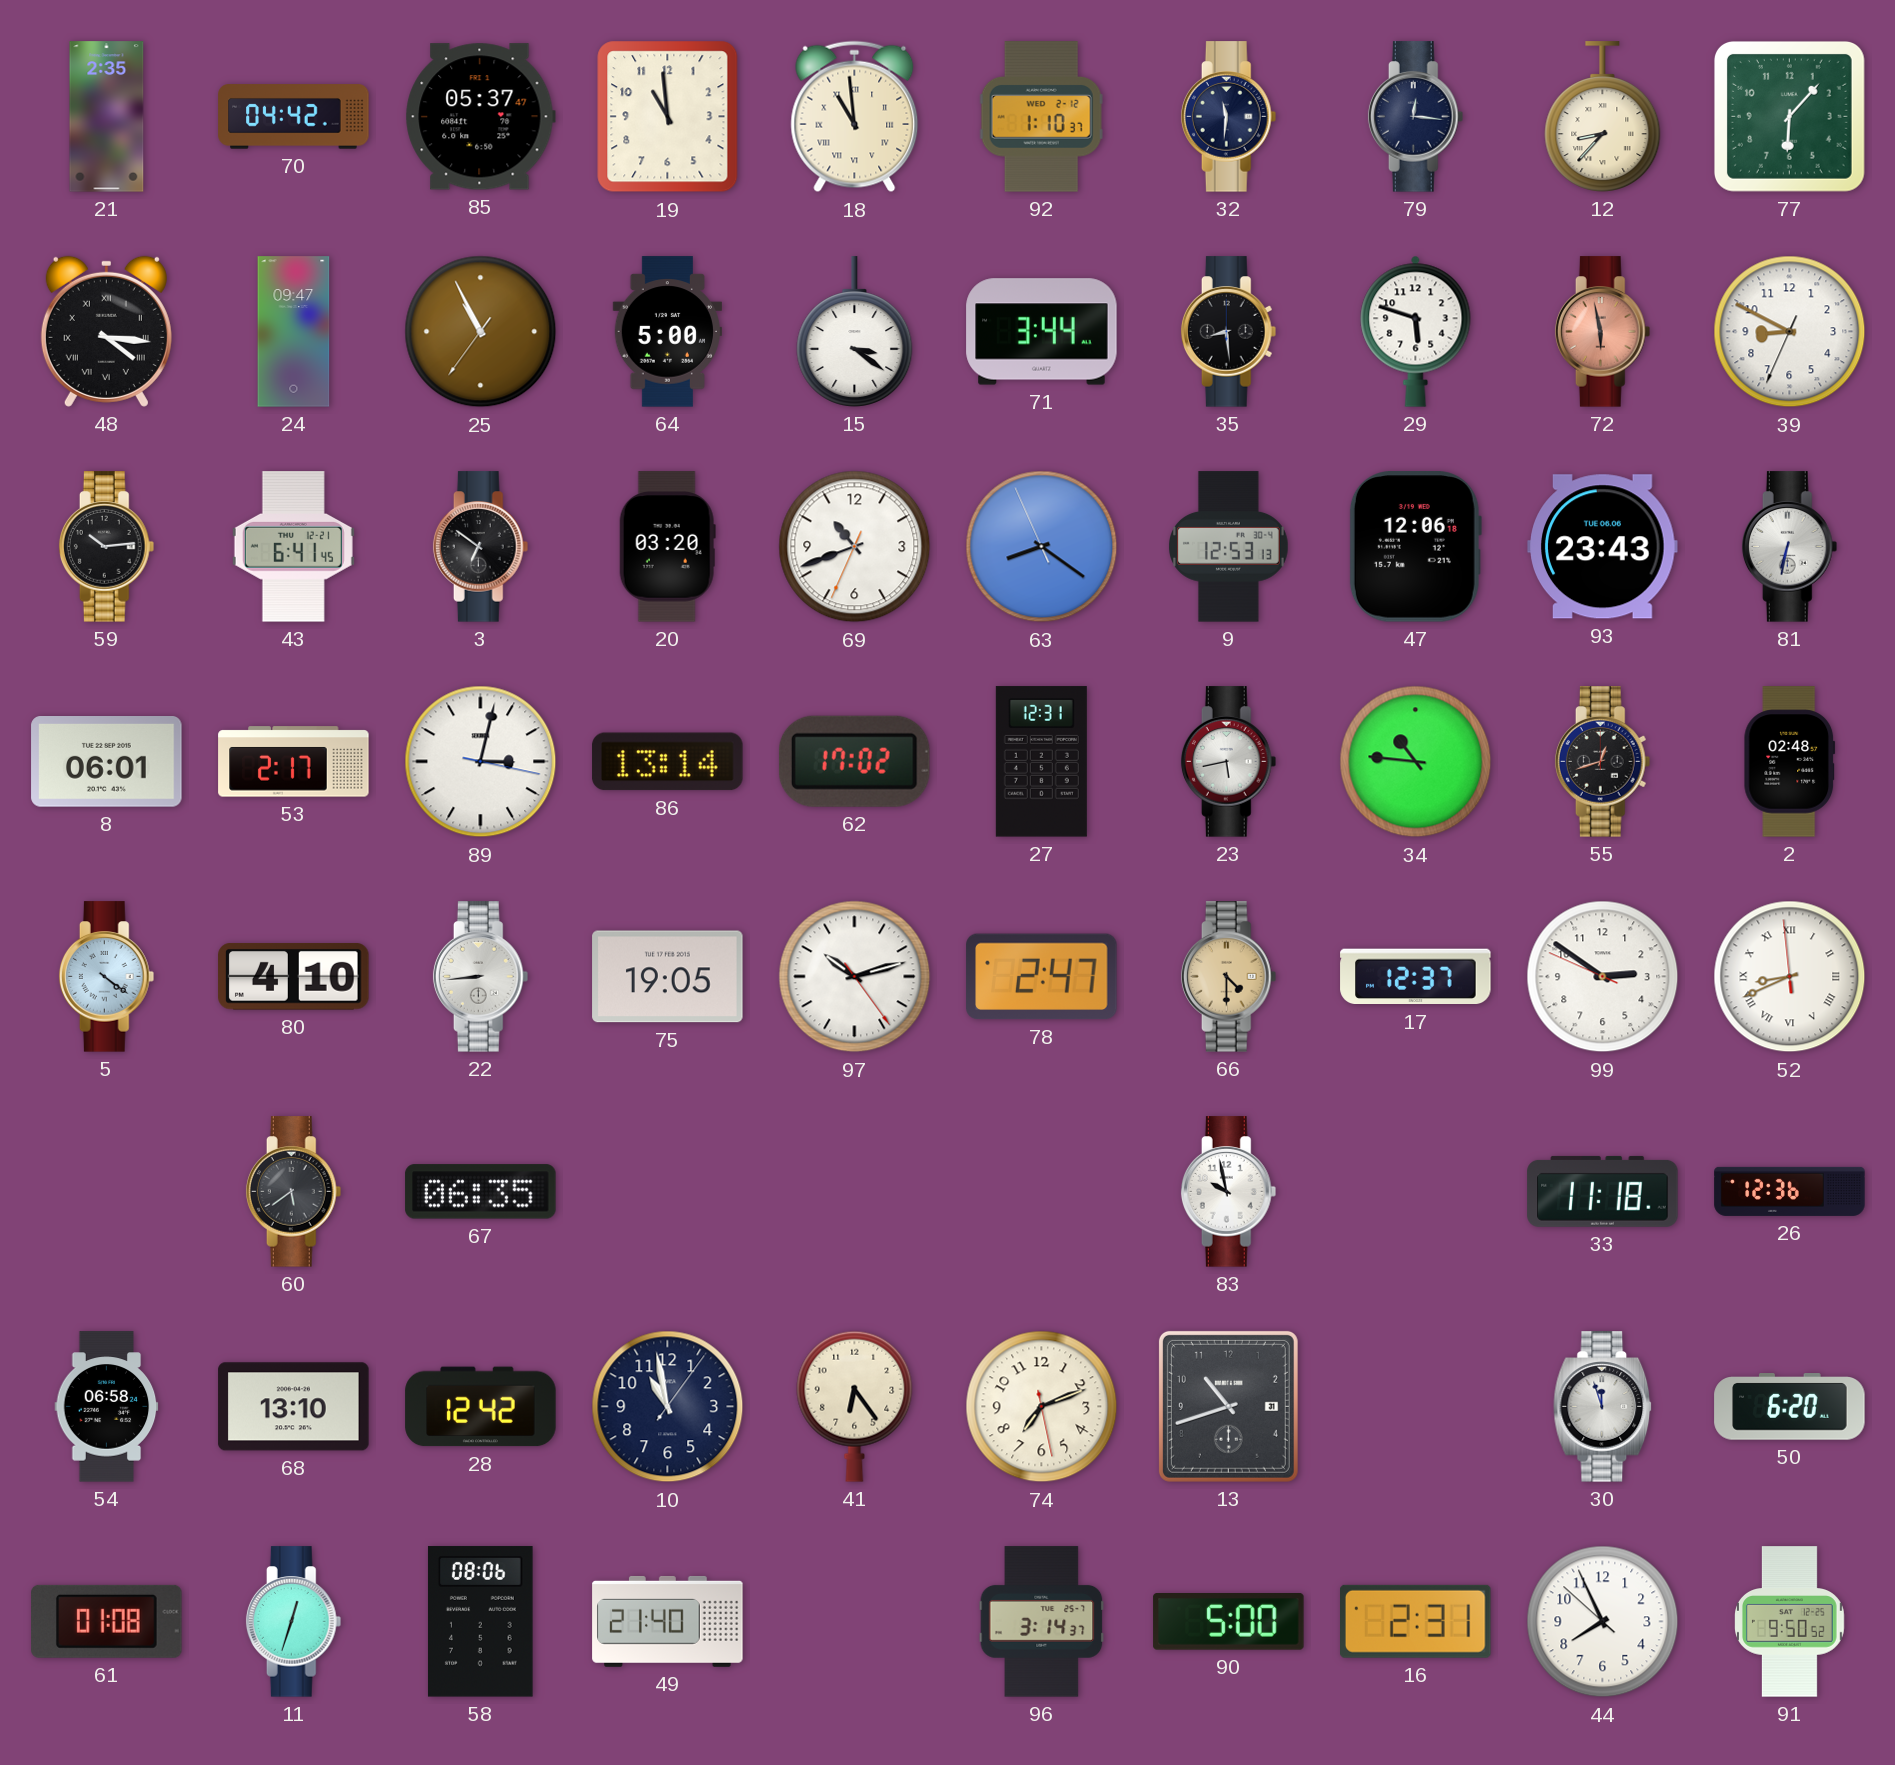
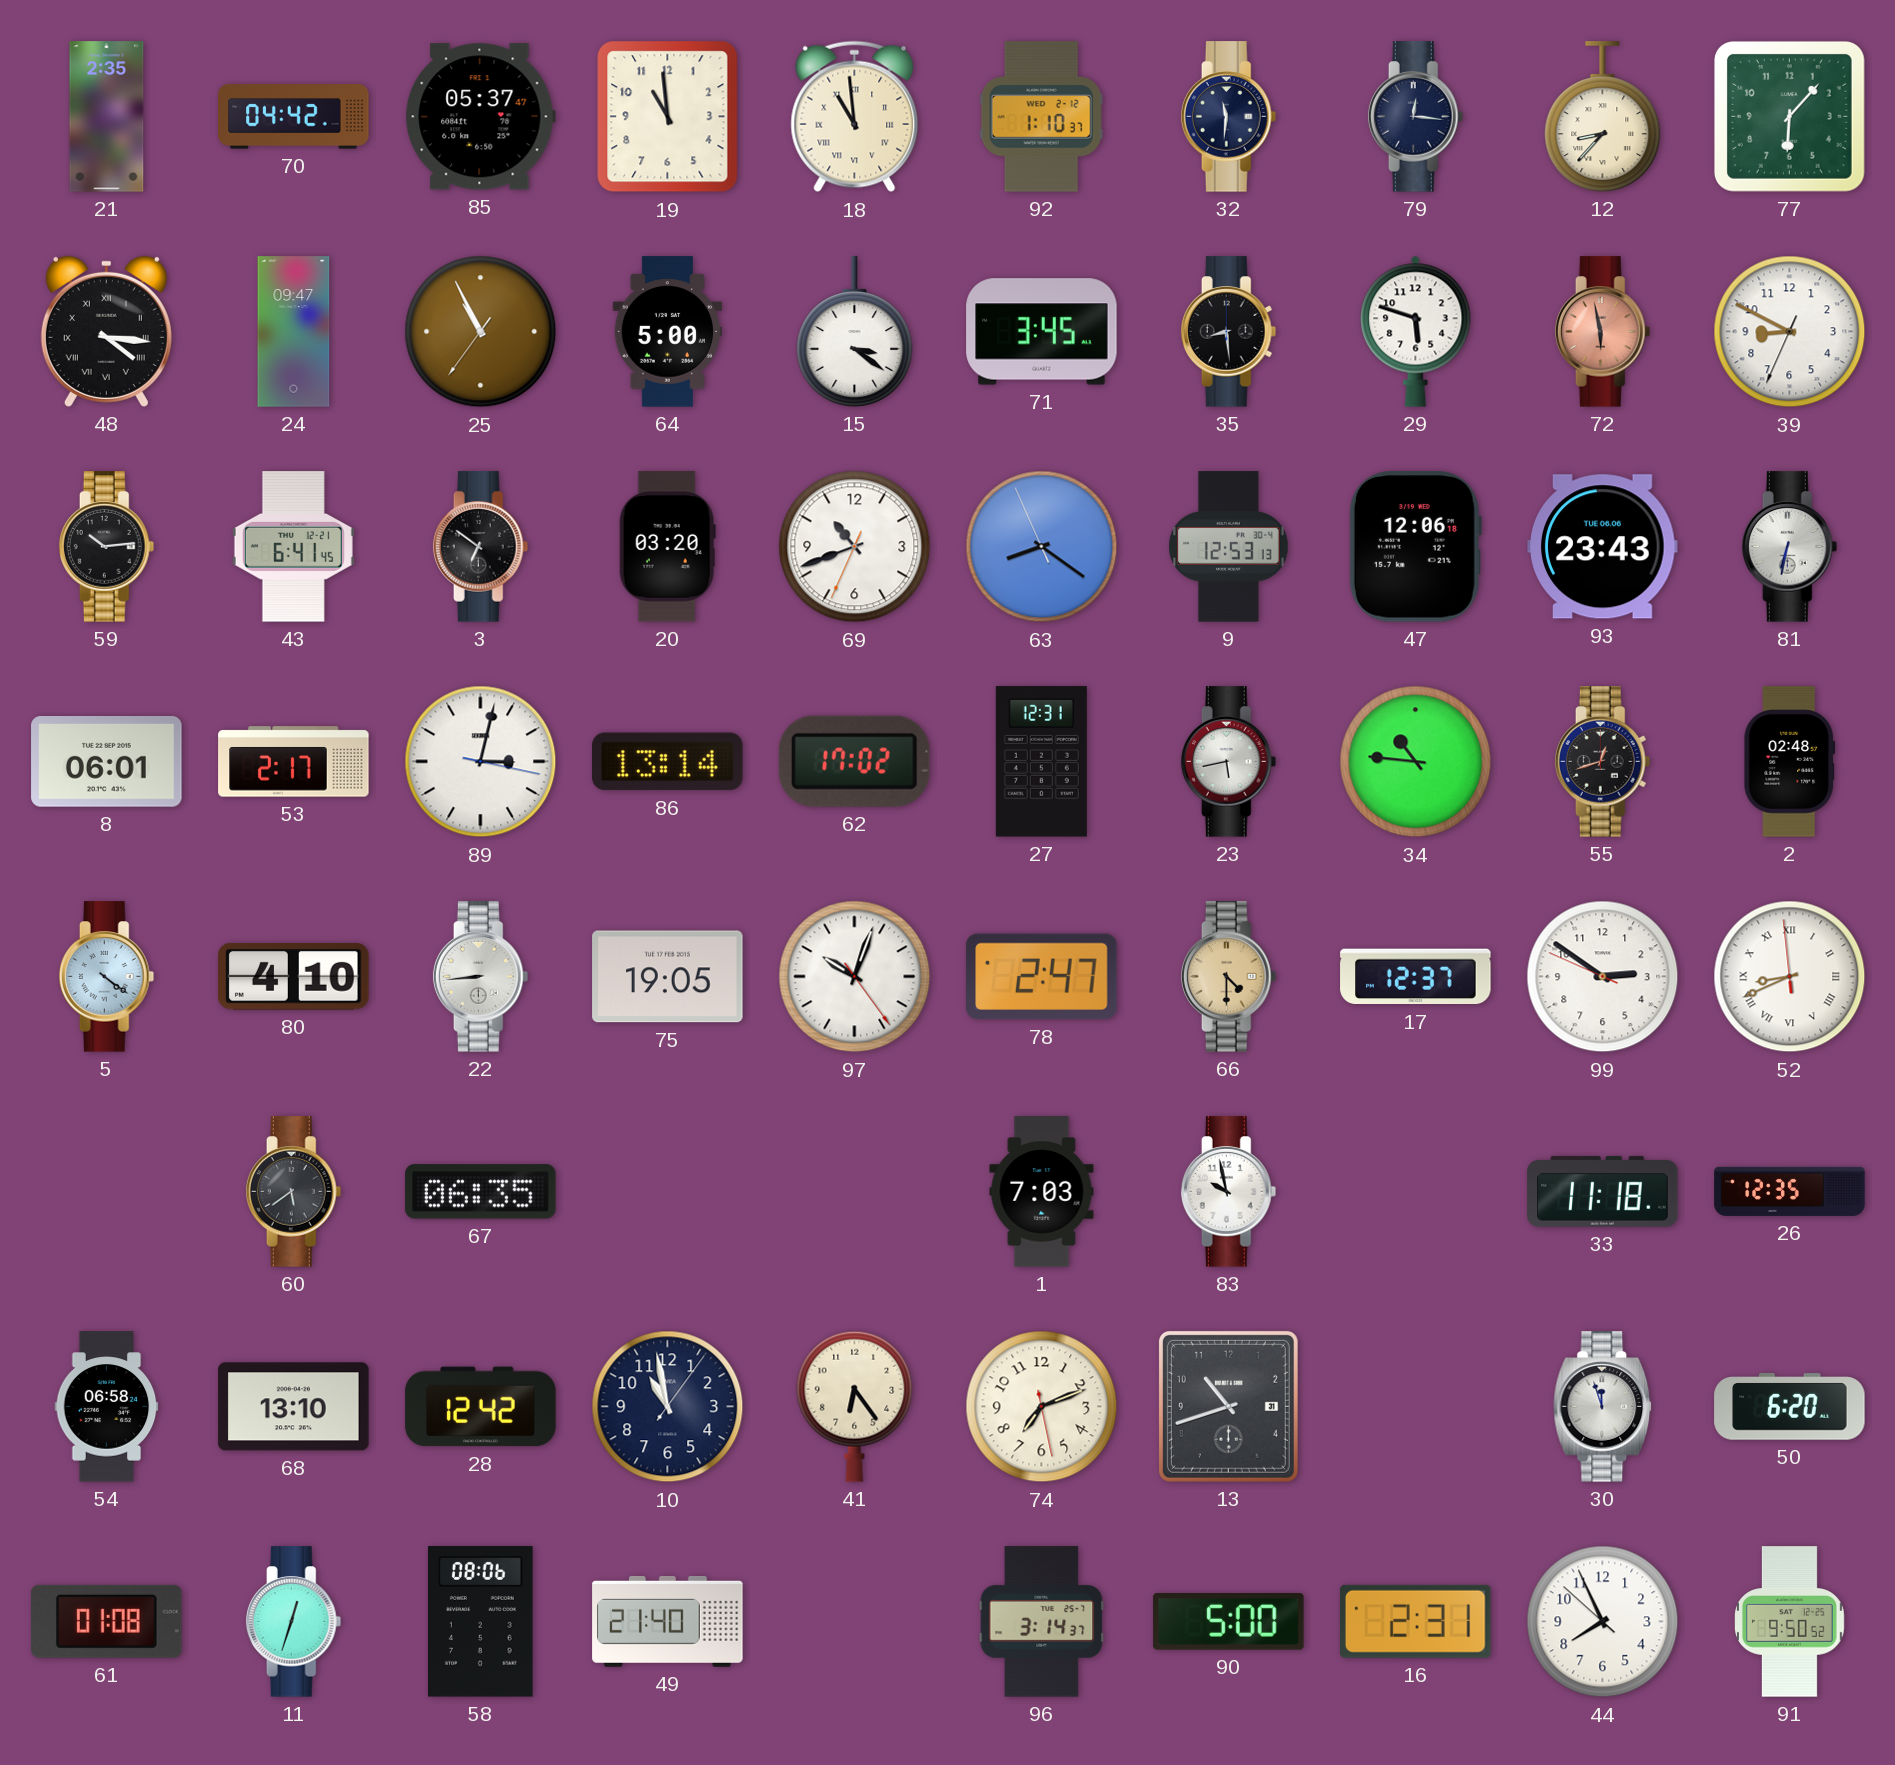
71: 3:44 -> 3:45 (1042, 332)
97: 10:12 -> 10:03 (855, 977)
1: none -> 7:03 (1042, 1192)
26: 12:36 -> 12:35 (1790, 1191)
